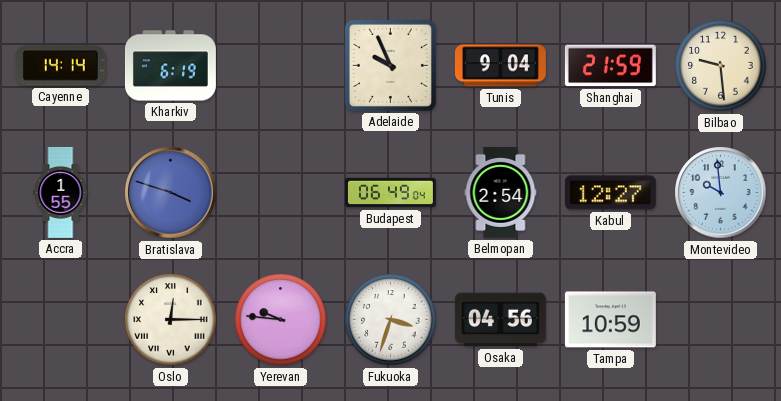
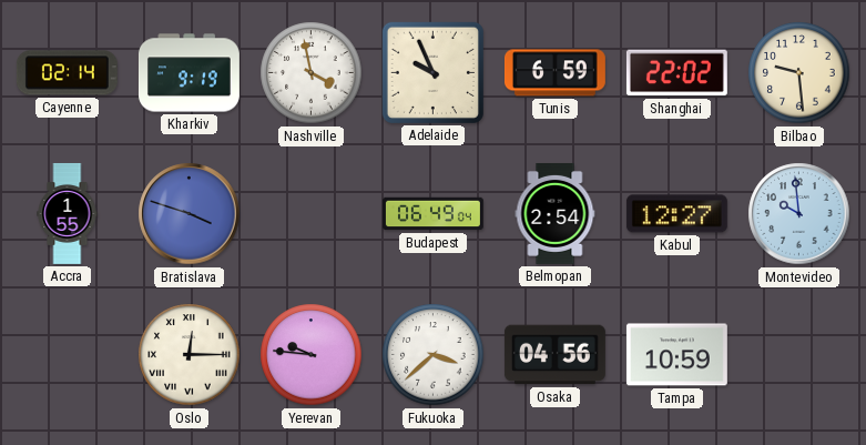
Cayenne: 14:14 -> 02:14 (67, 73)
Kharkiv: 6:19 -> 9:19 (189, 73)
Nashville: none -> 3:58 (312, 73)
Tunis: 9:04 -> 6:59 (554, 73)
Shanghai: 21:59 -> 22:02 (676, 73)
Fukuoka: 3:33 -> 3:38 (434, 355)
